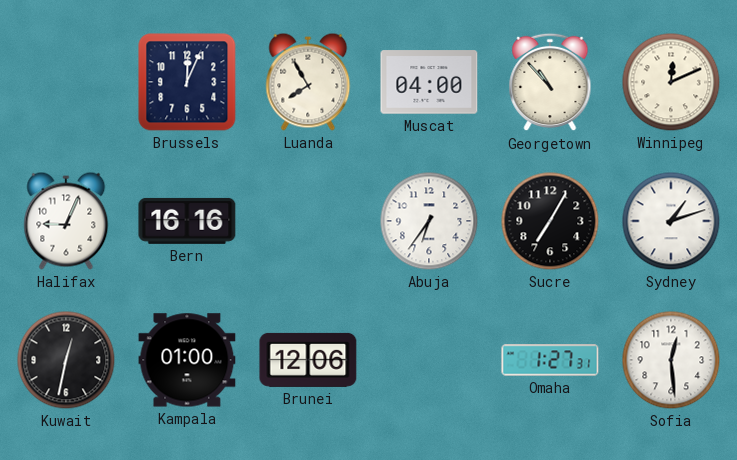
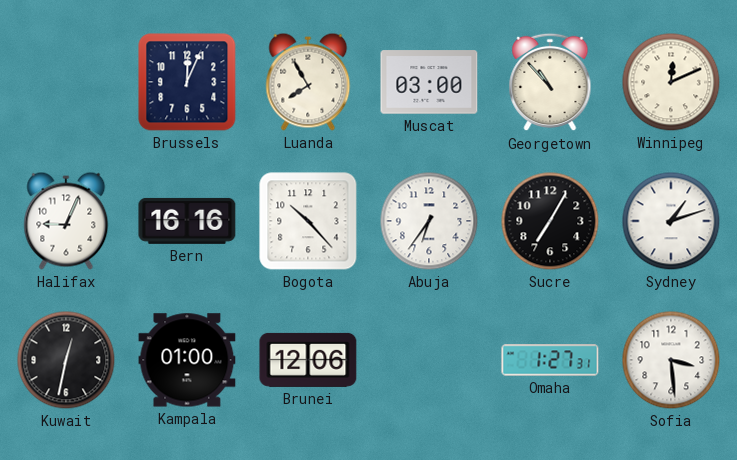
Muscat: 04:00 -> 03:00 (429, 82)
Bogota: none -> 10:23 (308, 221)
Sofia: 12:29 -> 3:29 (671, 360)
